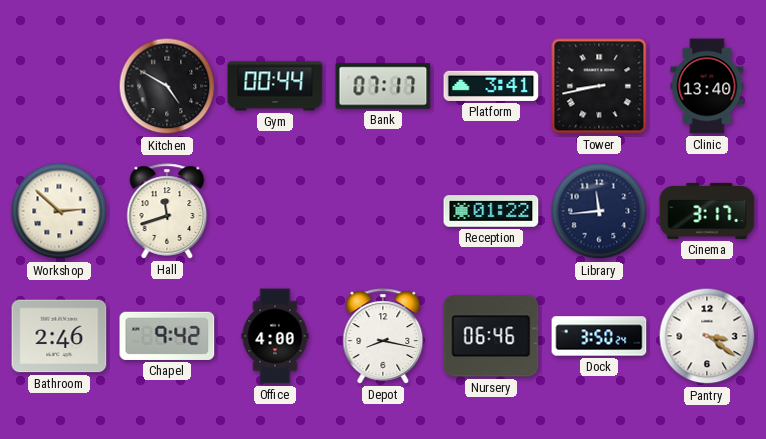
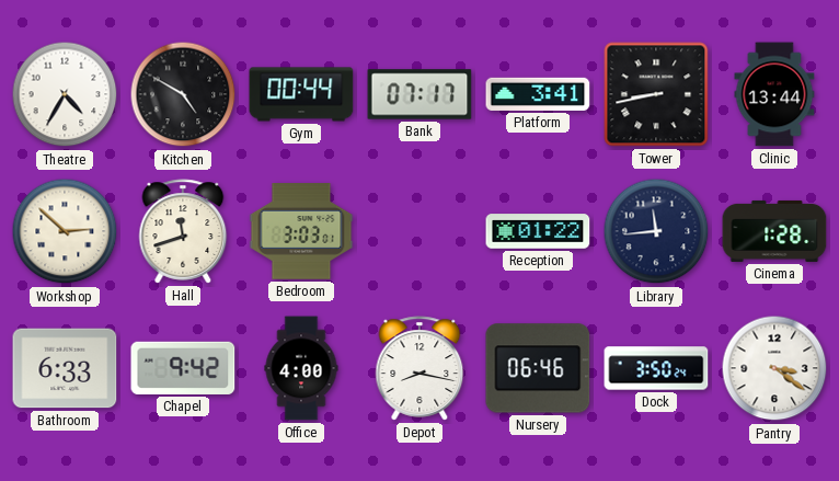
Theatre: none -> 4:35 (65, 94)
Clinic: 13:40 -> 13:44 (774, 94)
Bedroom: none -> 3:03 (301, 231)
Cinema: 3:17 -> 1:28 (774, 231)
Bathroom: 2:46 -> 6:33 (65, 368)
